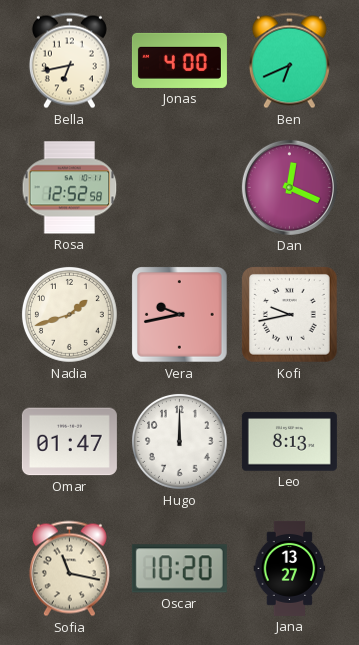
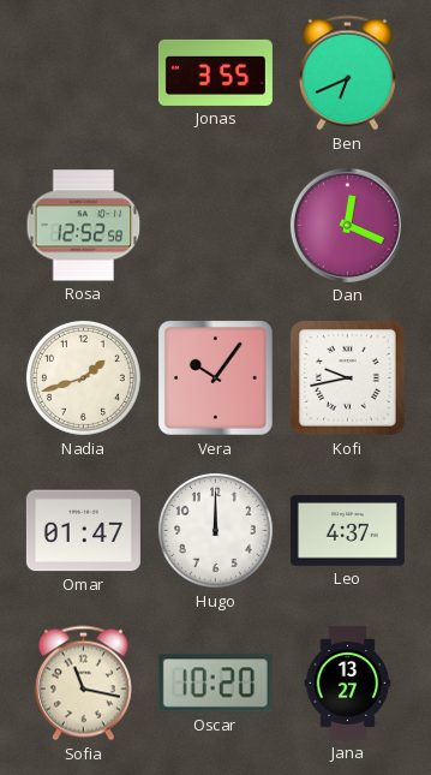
Bella: 6:43 -> none (69, 61)
Jonas: 4:00 -> 3:55 (215, 72)
Vera: 9:43 -> 10:06 (216, 378)
Leo: 8:13 -> 4:37 (347, 531)
